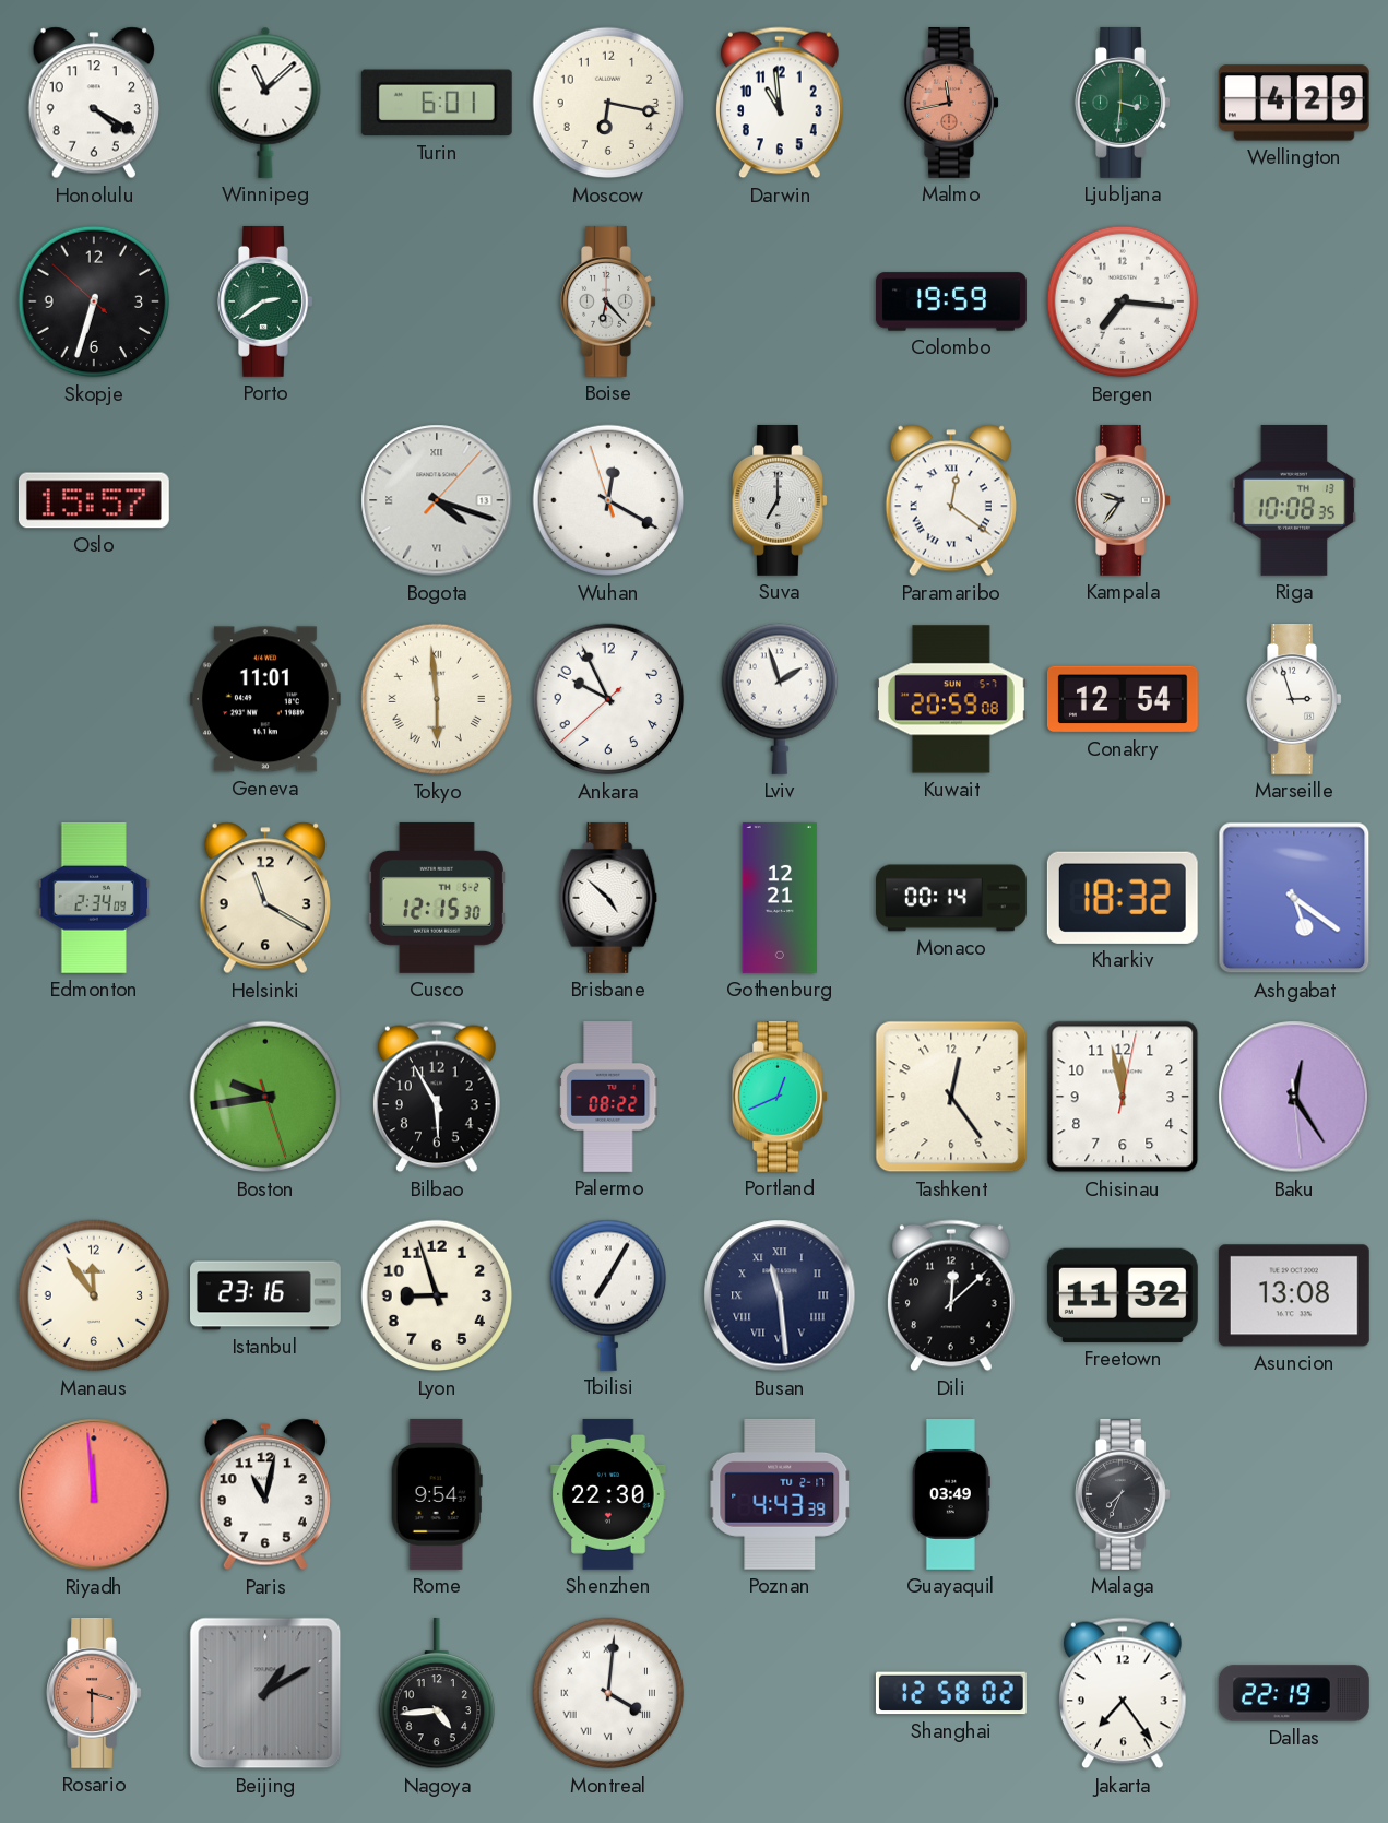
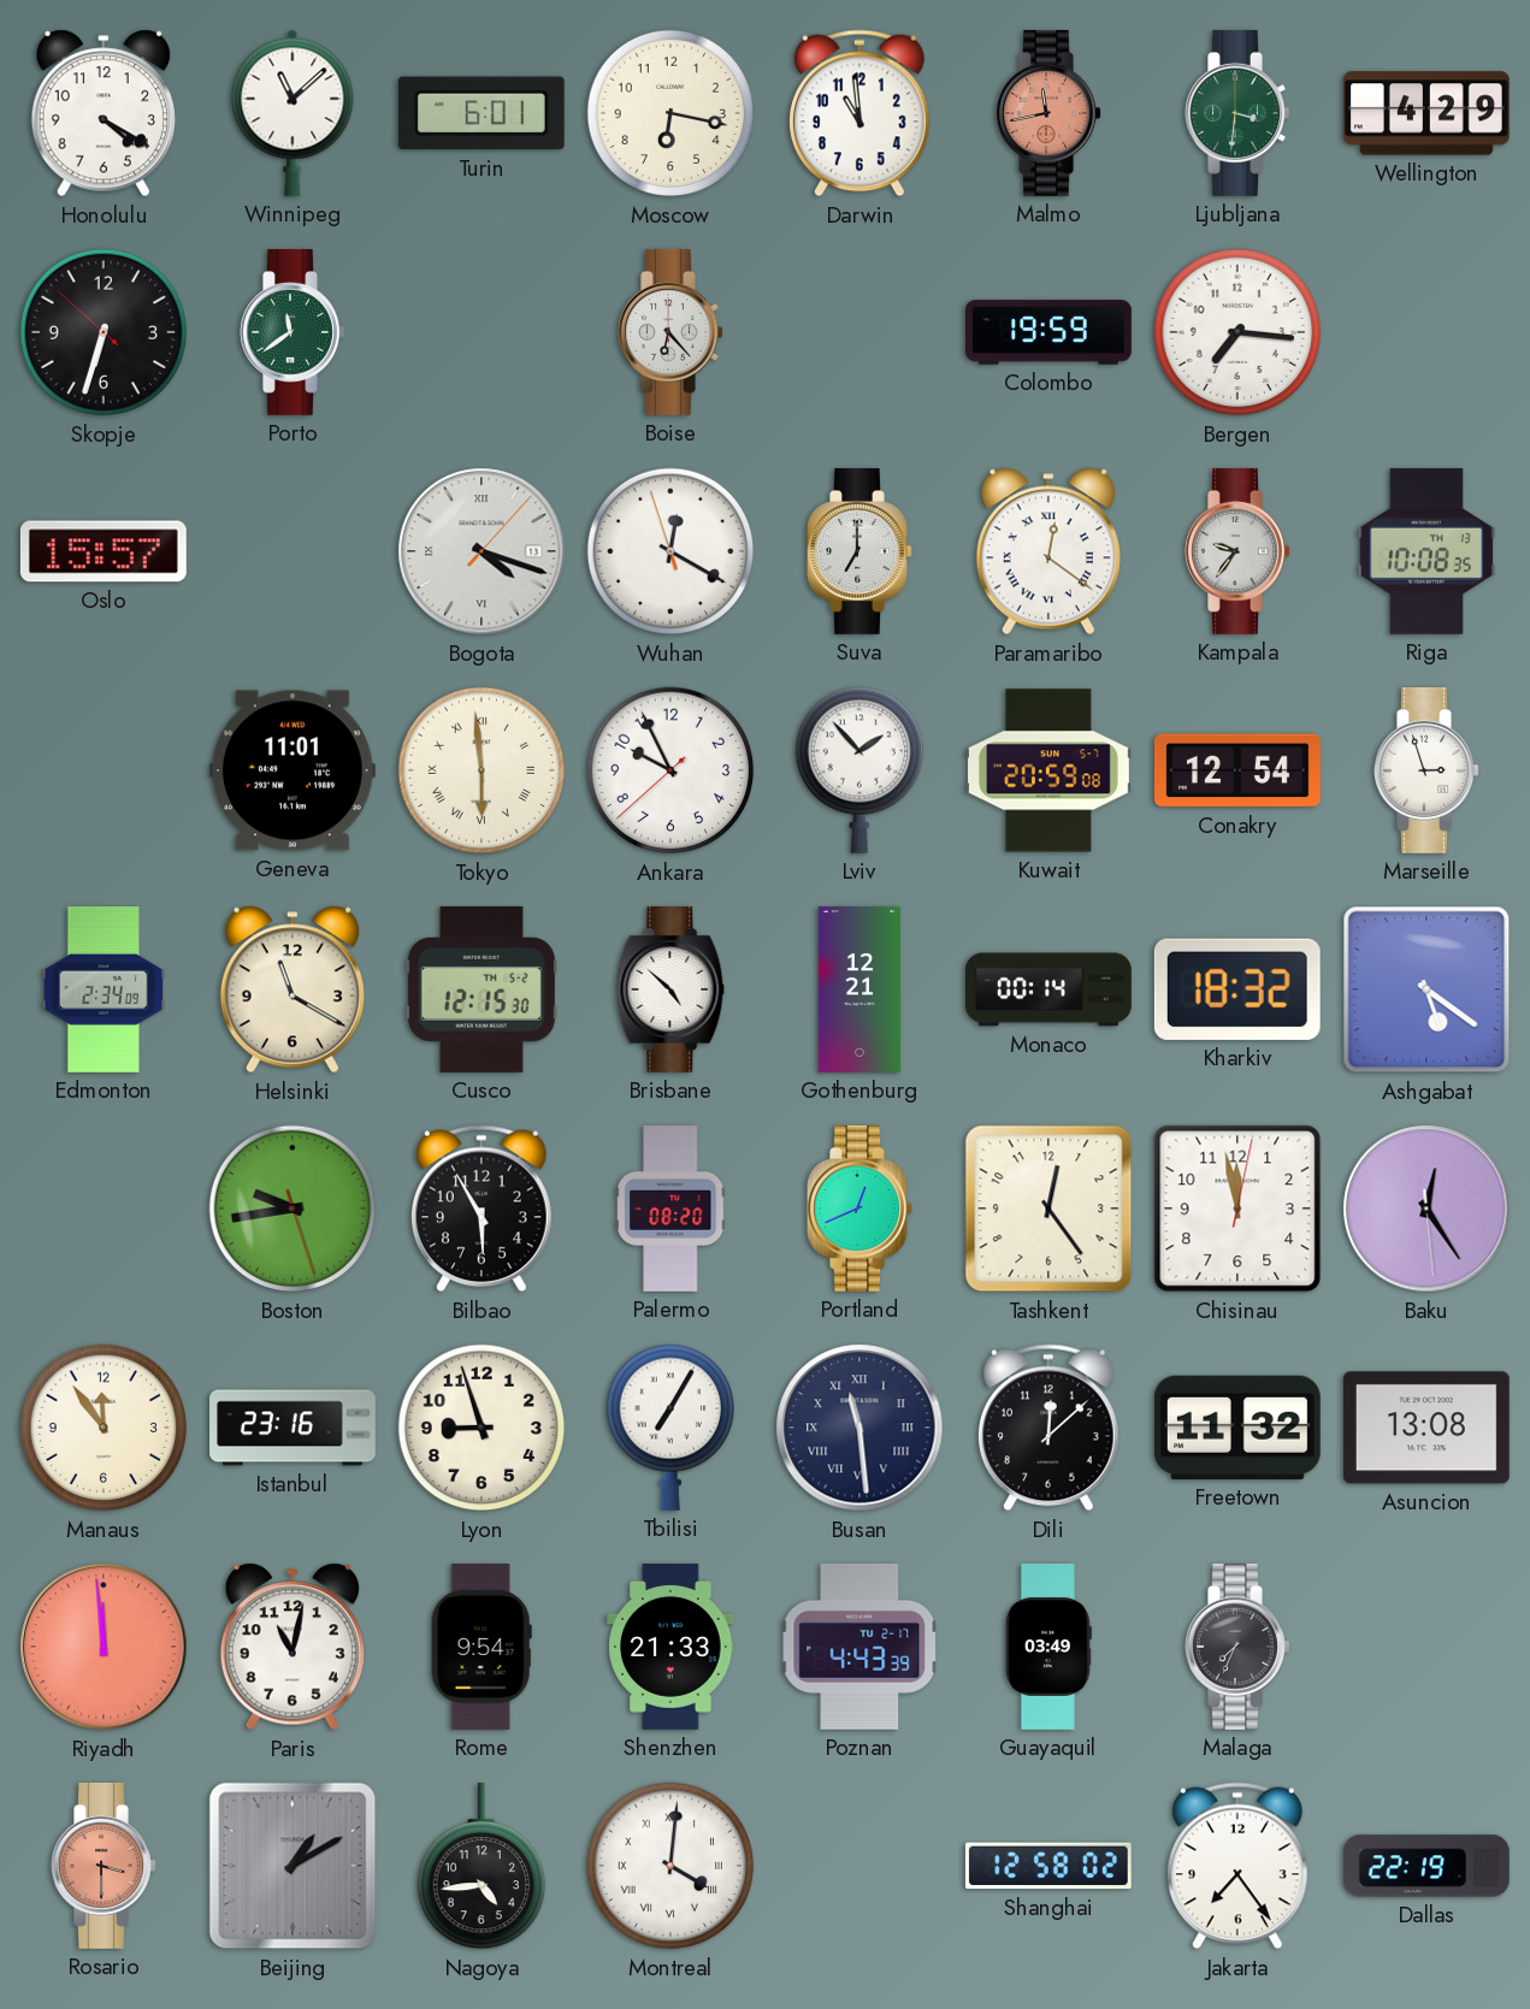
Porto: 2:39 -> 11:39 (293, 332)
Lviv: 1:57 -> 1:53 (858, 770)
Palermo: 08:22 -> 08:20 (671, 1210)
Shenzhen: 22:30 -> 21:33 (671, 1647)
